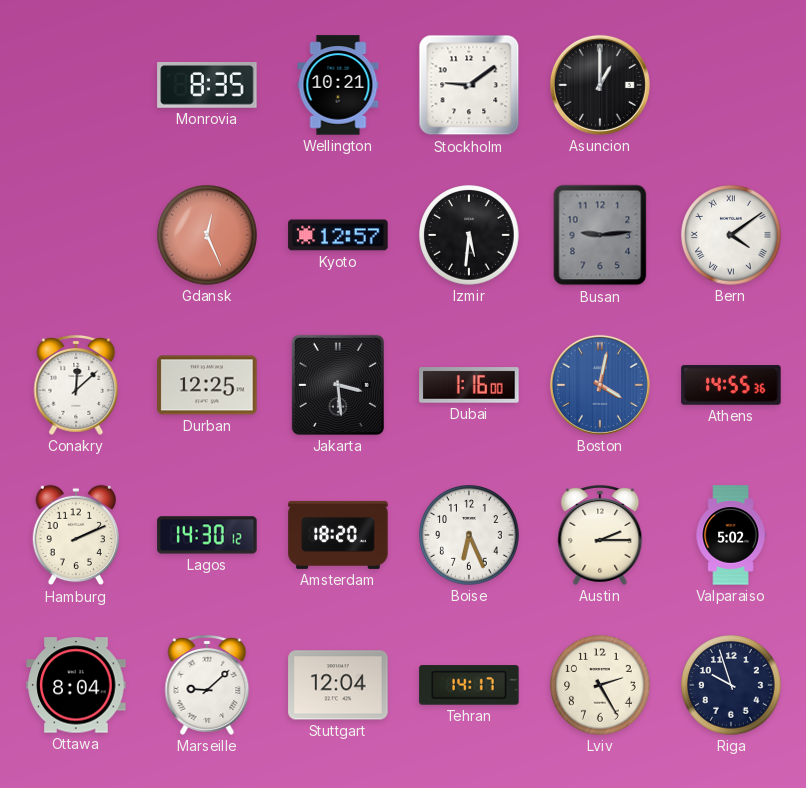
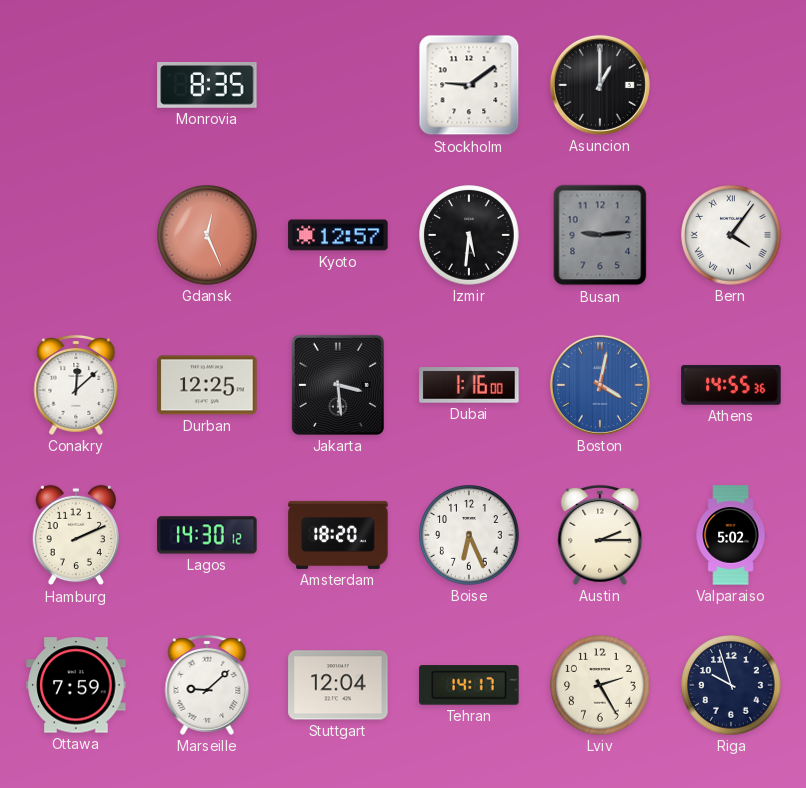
Wellington: 10:21 -> none (338, 85)
Bern: 4:09 -> 4:06 (731, 235)
Ottawa: 8:04 -> 7:59 (76, 685)
